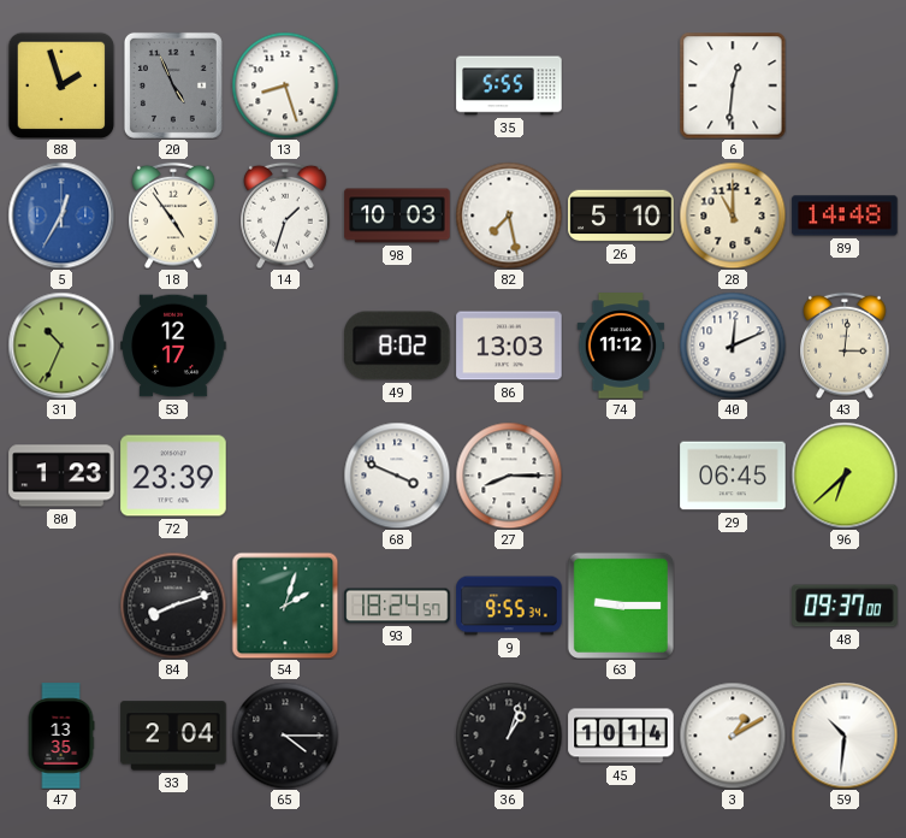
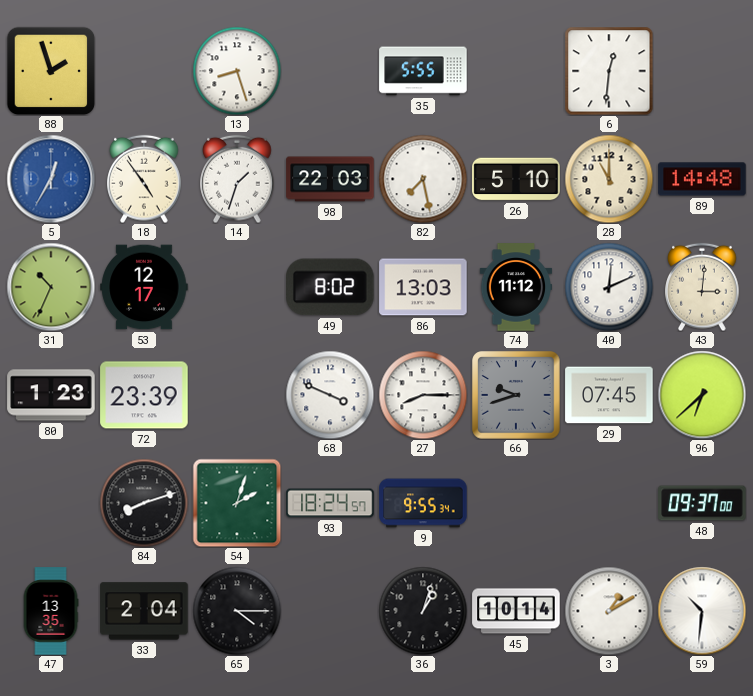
20: 4:56 -> none (173, 85)
98: 10:03 -> 22:03 (330, 179)
66: none -> 9:42 (516, 395)
29: 06:45 -> 07:45 (609, 395)
63: 9:15 -> none (621, 606)
